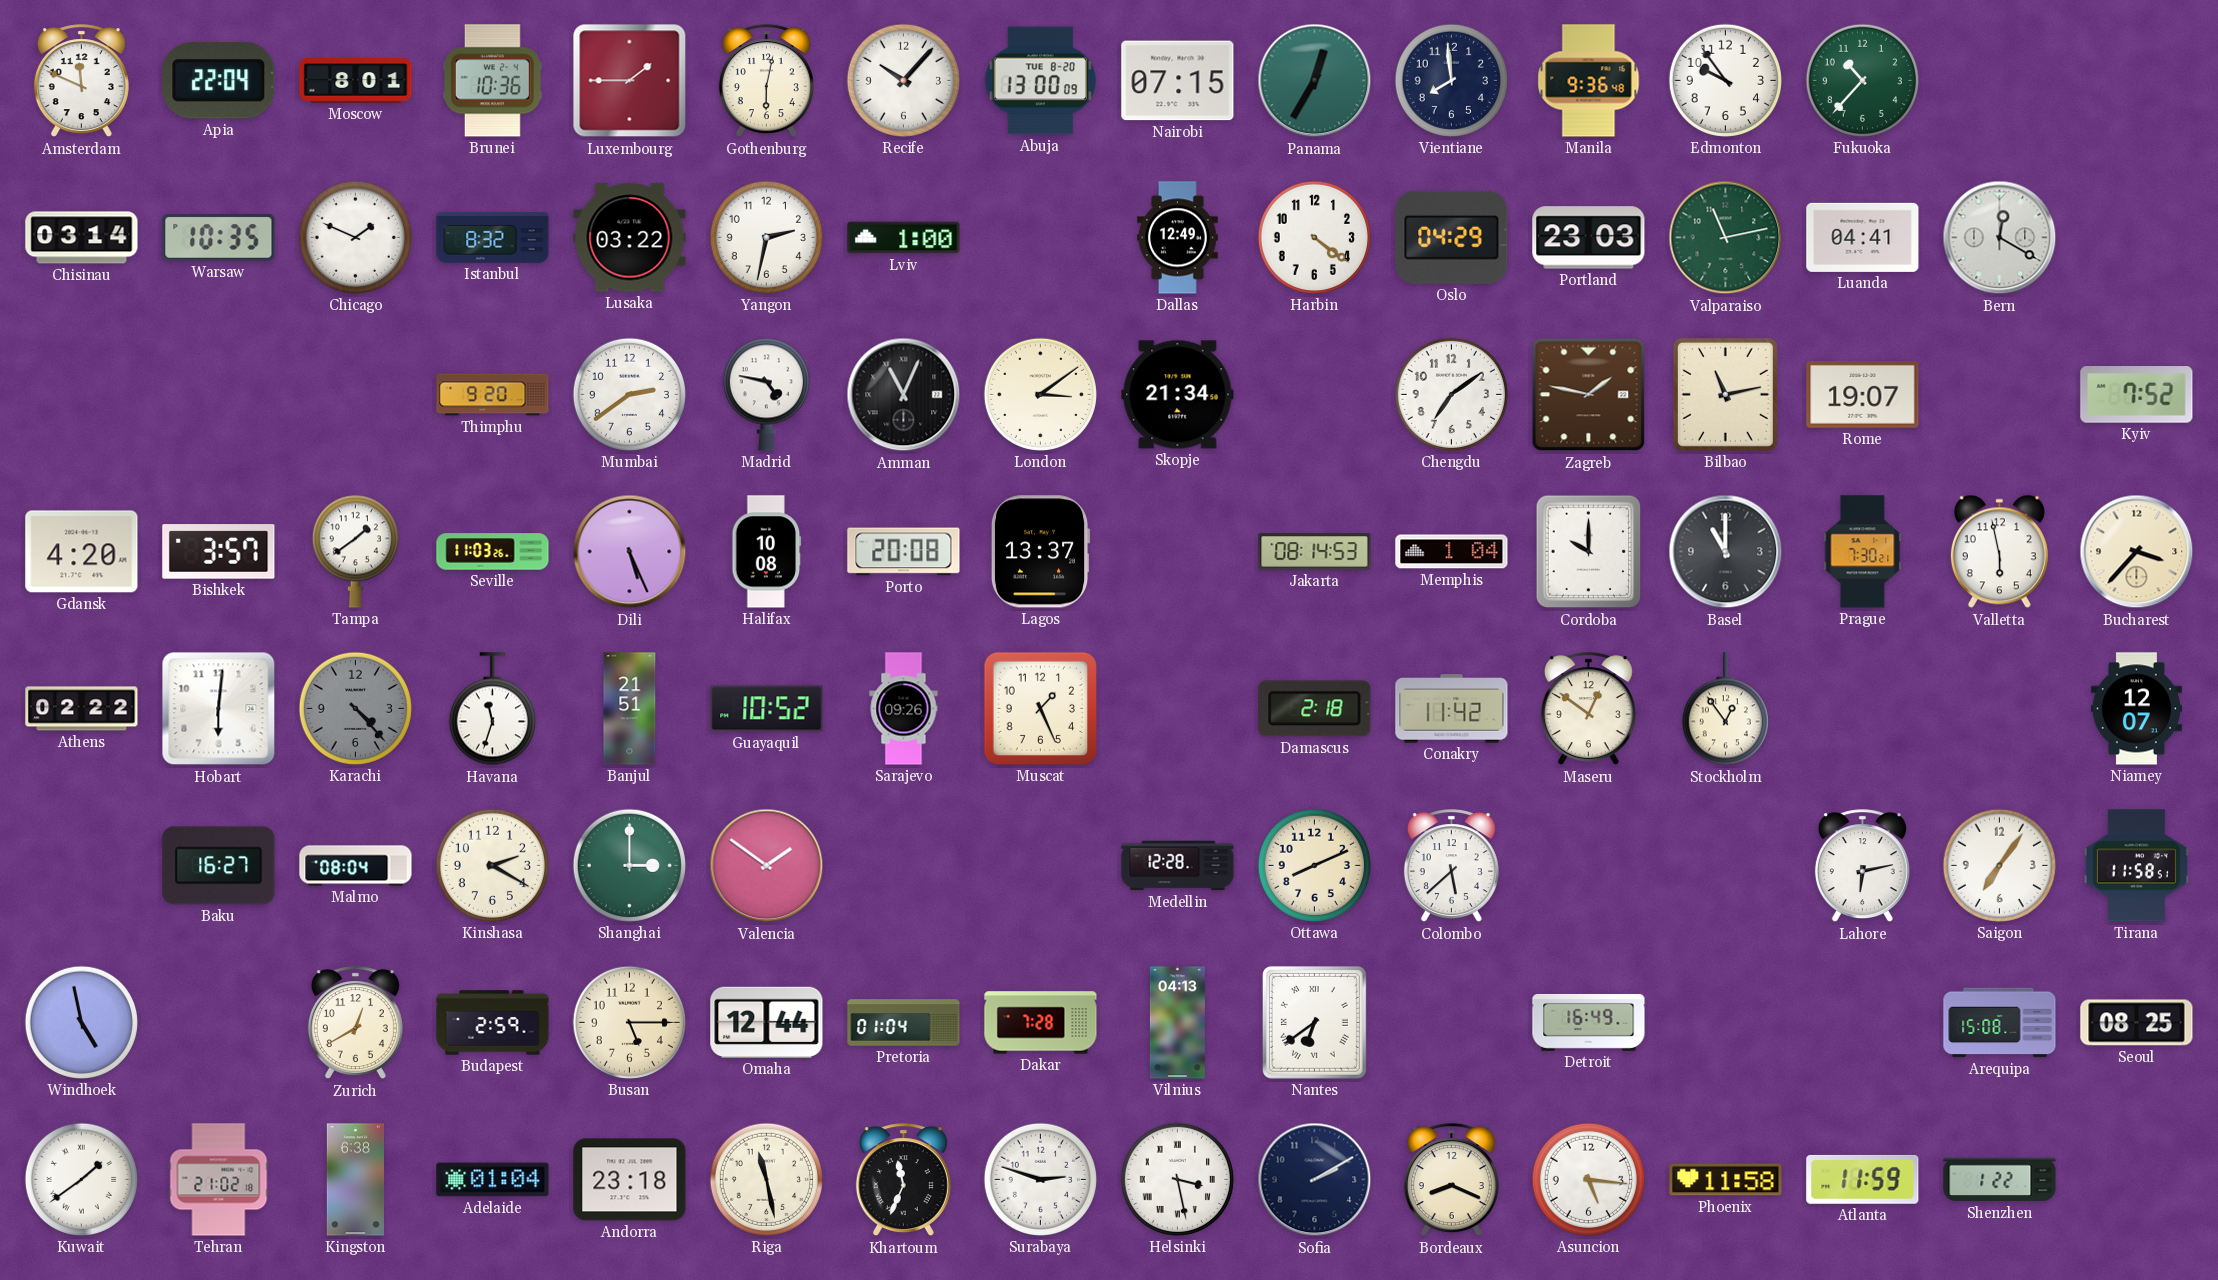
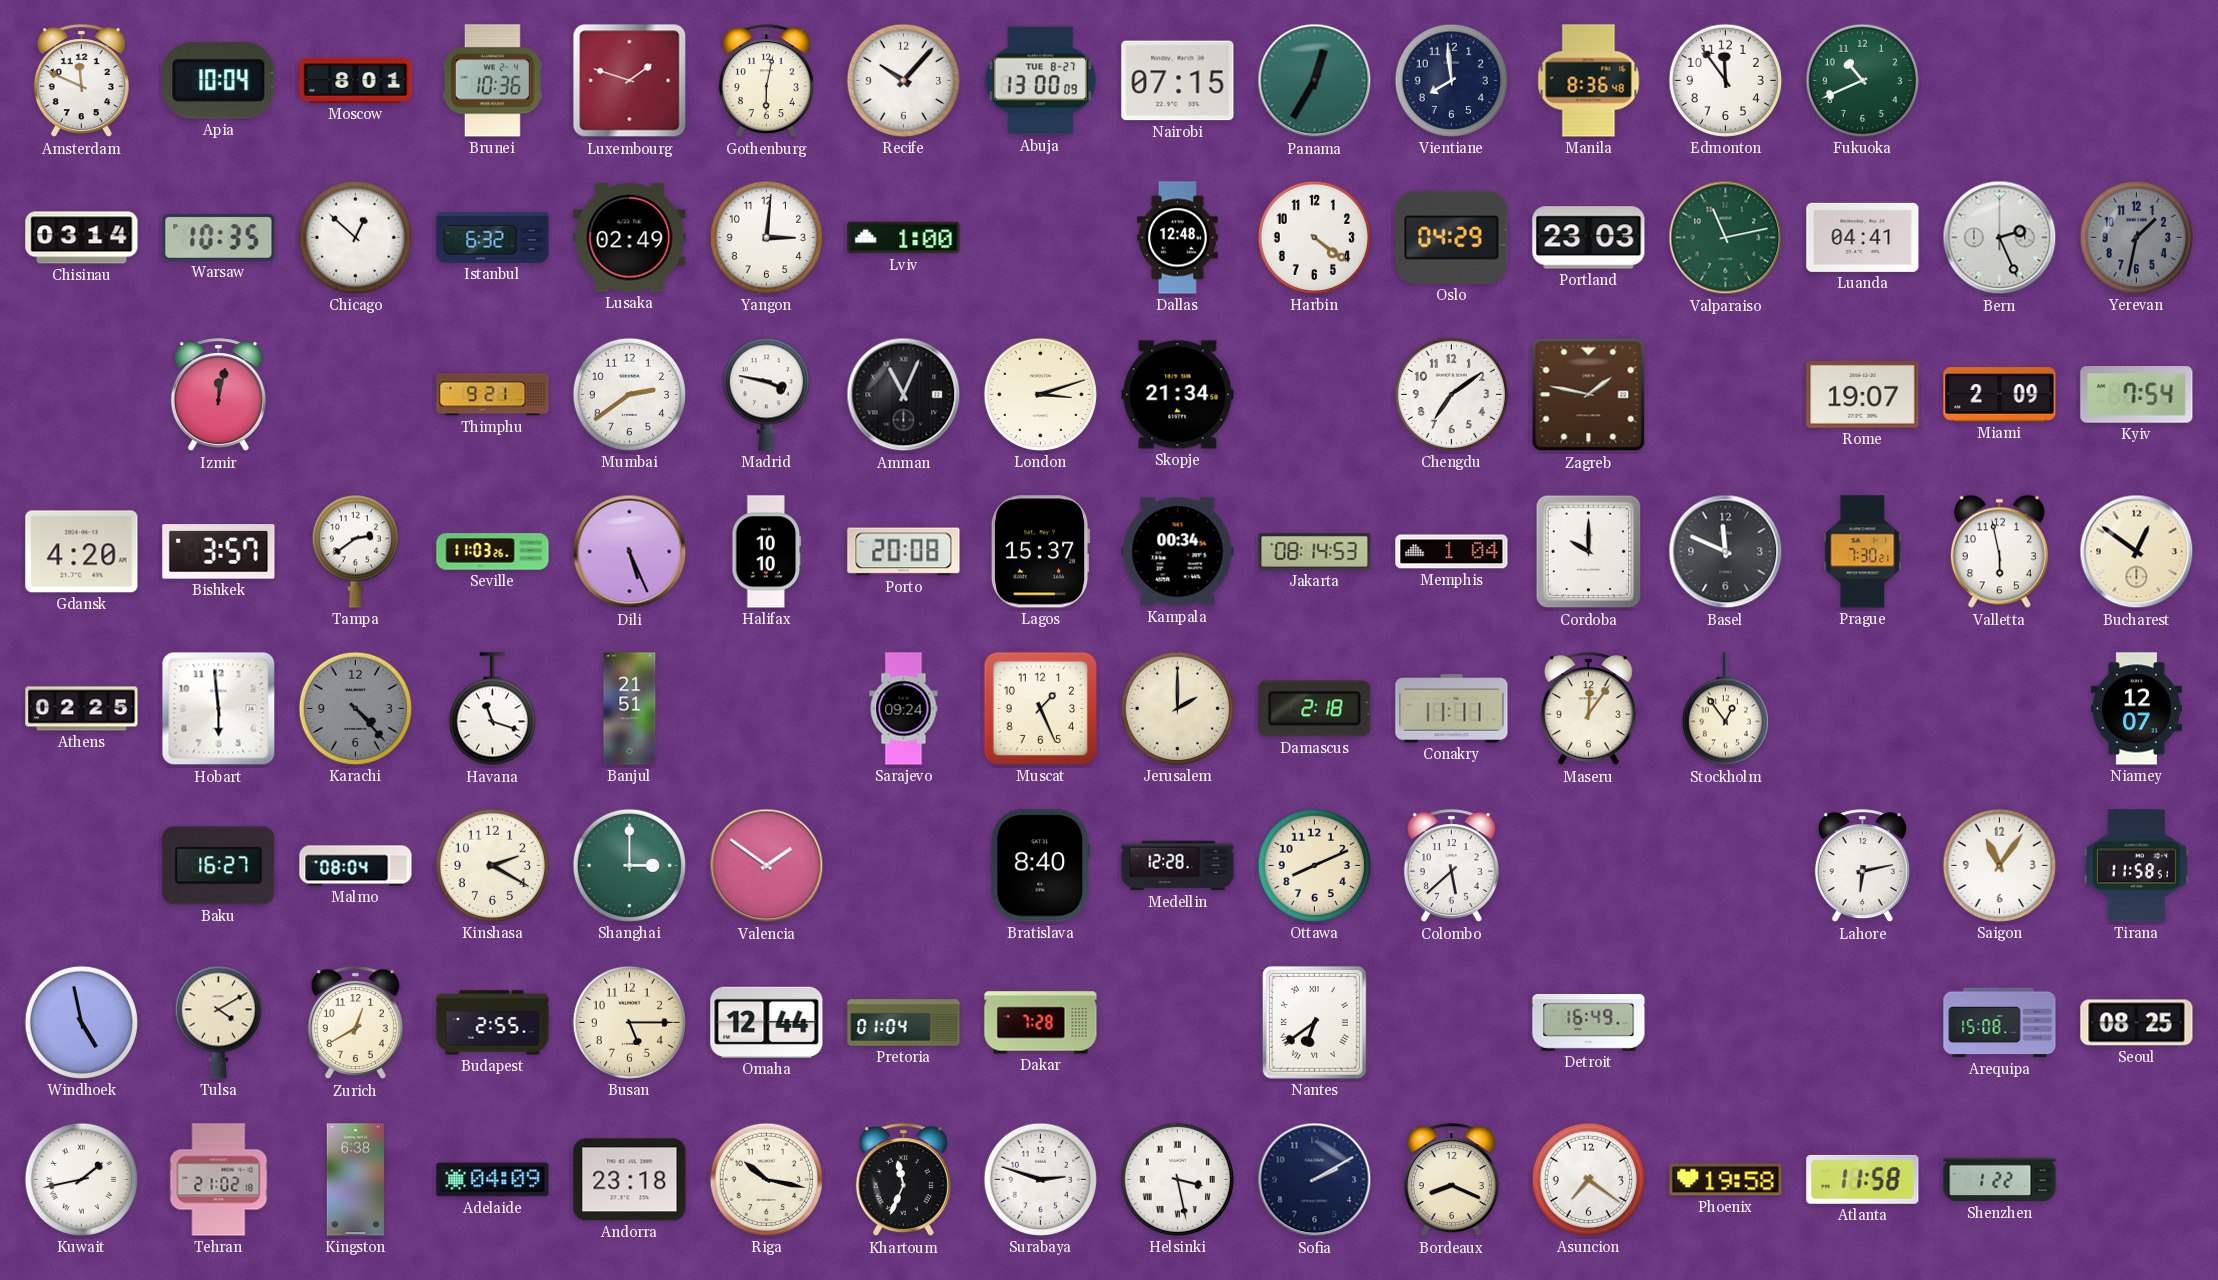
Apia: 22:04 -> 10:04 (219, 81)
Luxembourg: 1:45 -> 1:48 (630, 81)
Abuja date: TUE 8-20 -> TUE 8-27 (1040, 81)
Manila: 9:36 -> 8:36 (1589, 81)
Edmonton: 9:54 -> 11:54 (1725, 80)
Fukuoka: 10:37 -> 10:41 (1862, 80)
Chicago: 1:49 -> 12:52 (355, 237)
Istanbul: 8:32 -> 6:32 (493, 237)
Lusaka: 03:22 -> 02:49 (630, 238)
Yangon: 2:32 -> 3:01 (766, 237)
Dallas: 12:49 -> 12:48 (1178, 238)
Bern: 12:20 -> 2:26 (2000, 238)
Yerevan: none -> 1:32 (2136, 237)
Izmir: none -> 12:02 (218, 395)
Thimphu: 9:20 -> 9:21 (493, 395)
Madrid: 4:47 -> 3:47 (766, 394)
London: 3:09 -> 3:12 (1040, 394)
Bilbao: 11:13 -> none (1725, 394)
Miami: none -> 2:09 (2000, 395)
Kyiv: 7:52 -> 7:54 (2137, 395)
Tampa: 1:39 -> 2:39 (355, 551)
Halifax: 10:08 -> 10:10 (767, 552)
Lagos: 13:37 -> 15:37 (1040, 552)
Kampala: none -> 00:34 (1178, 552)
Basel: 11:00 -> 11:49 (1726, 552)
Bucharest: 3:37 -> 12:51 (2137, 552)
Athens: 02:22 -> 02:25 (82, 709)
Hobart: 6:01 -> 5:59 (219, 709)
Havana: 11:33 -> 11:18 (492, 709)
Guayaquil: 10:52 -> none (767, 709)
Sarajevo: 09:26 -> 09:24 (904, 709)
Jerusalem: none -> 2:00 (1177, 708)
Conakry: 11:42 -> 11:11 (1452, 709)
Maseru: 12:51 -> 12:06 (1588, 709)
Bratislava: none -> 8:40 (1040, 866)
Saigon: 7:06 -> 11:06 (1999, 865)
Tulsa: none -> 4:10 (218, 1022)
Budapest: 2:59 -> 2:55 (493, 1023)
Vilnius: 04:13 -> none (1177, 1023)
Kuwait: 1:39 -> 1:43 (81, 1179)
Adelaide: 01:04 -> 04:09 (493, 1180)
Riga: 11:28 -> 10:17 (766, 1179)
Asuncion: 5:16 -> 7:21 (1588, 1179)
Phoenix: 11:58 -> 19:58 (1726, 1180)
Atlanta: 11:59 -> 11:58 (1863, 1179)
